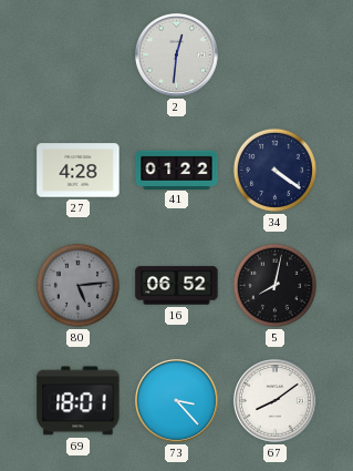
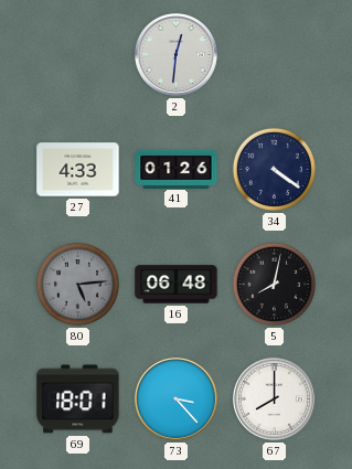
27: 4:28 -> 4:33 (78, 170)
41: 01:22 -> 01:26 (177, 169)
16: 06:52 -> 06:48 (177, 285)
67: 8:09 -> 8:00 (275, 399)
